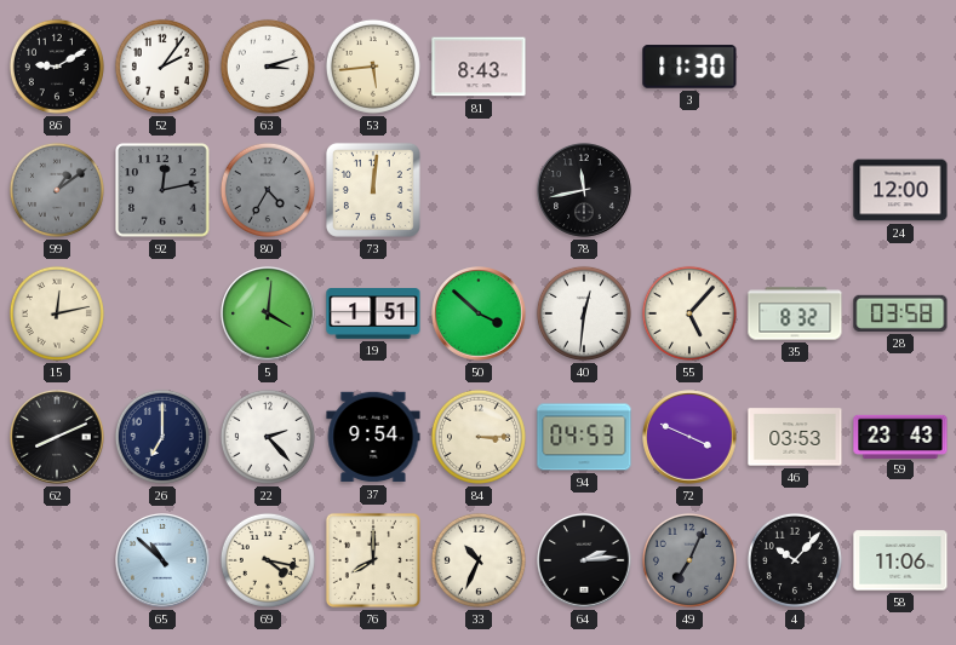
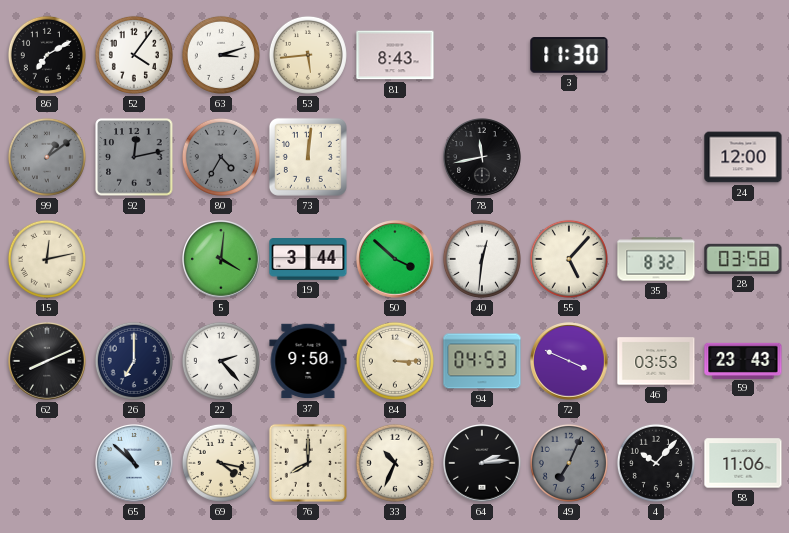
86: 9:10 -> 7:10 (47, 55)
52: 2:06 -> 4:06 (134, 55)
19: 1:51 -> 3:44 (308, 260)
37: 9:54 -> 9:50 (308, 361)
